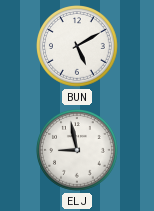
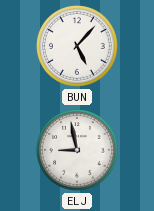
BUN: 5:10 -> 5:07 (78, 47)
